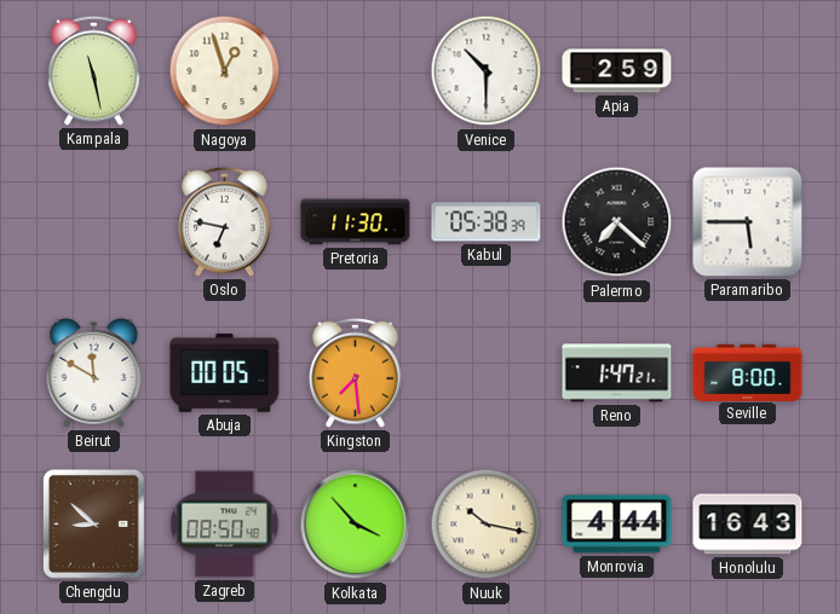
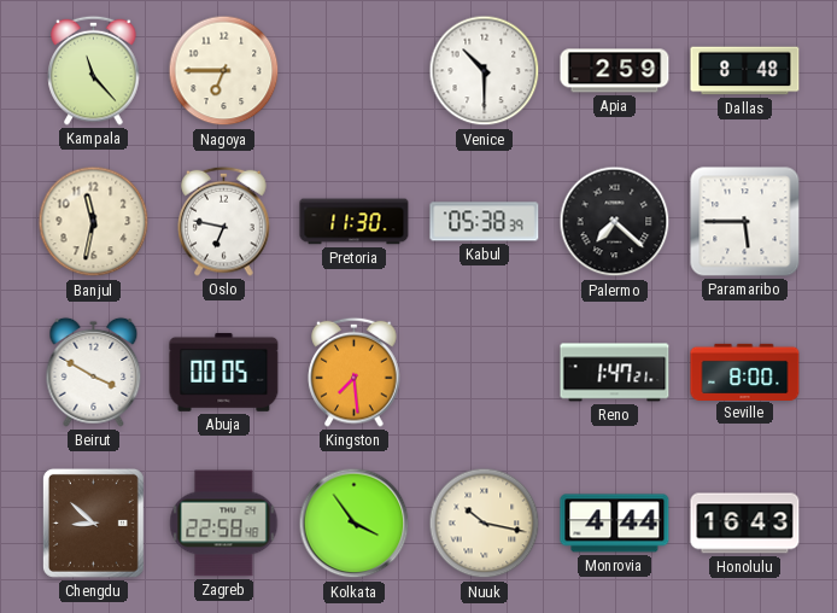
Kampala: 11:28 -> 11:23 (94, 70)
Nagoya: 12:57 -> 6:45 (224, 71)
Dallas: none -> 8:48 (745, 71)
Banjul: none -> 11:32 (94, 222)
Beirut: 11:50 -> 3:50 (94, 372)
Zagreb: 08:50 -> 22:58 (224, 524)
Kolkata: 3:53 -> 3:54 (355, 524)
